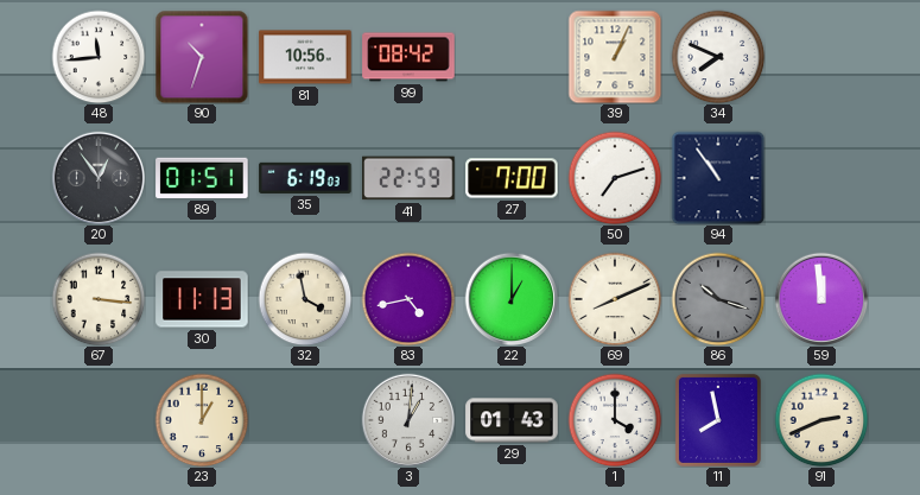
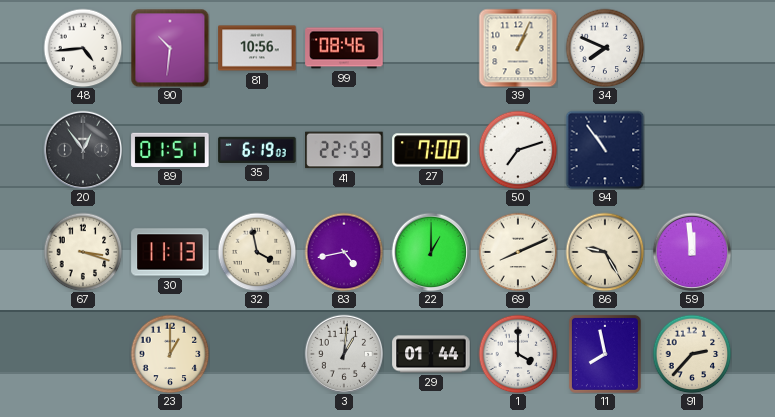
48: 11:44 -> 4:44 (83, 48)
90: 10:33 -> 10:31 (170, 48)
99: 08:42 -> 08:46 (344, 48)
67: 3:16 -> 3:18 (83, 252)
86: 10:18 -> 9:25 (605, 252)
86 dial: grey -> cream (605, 252)
29: 01:43 -> 01:44 (431, 354)
91: 2:41 -> 2:37 (692, 354)
